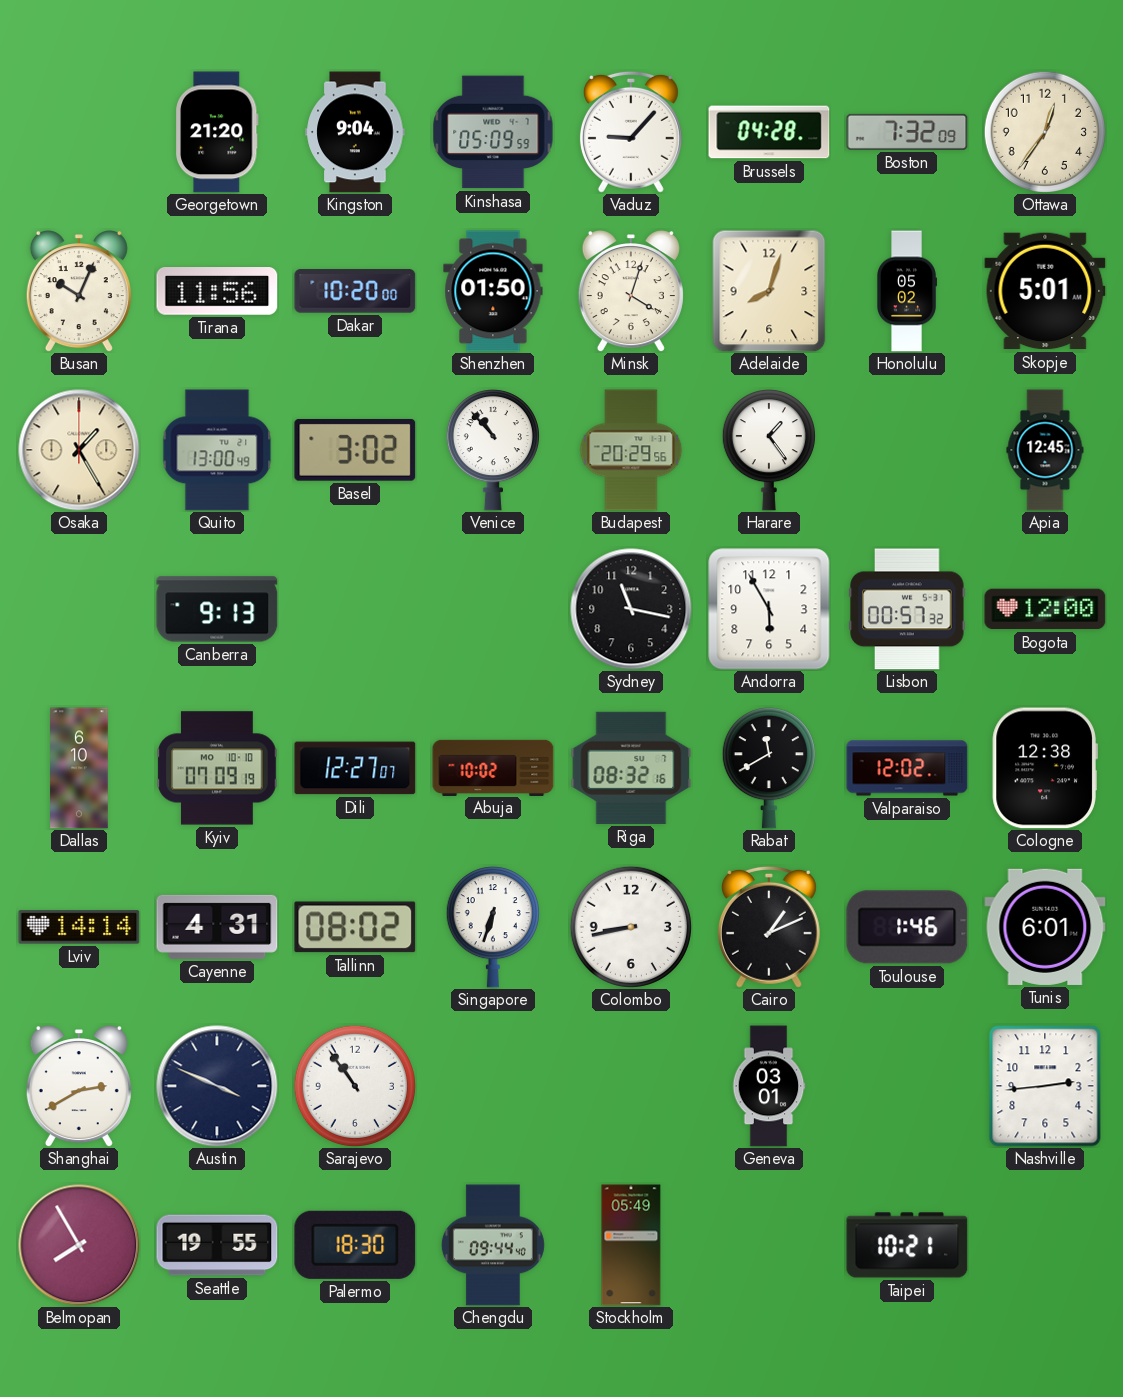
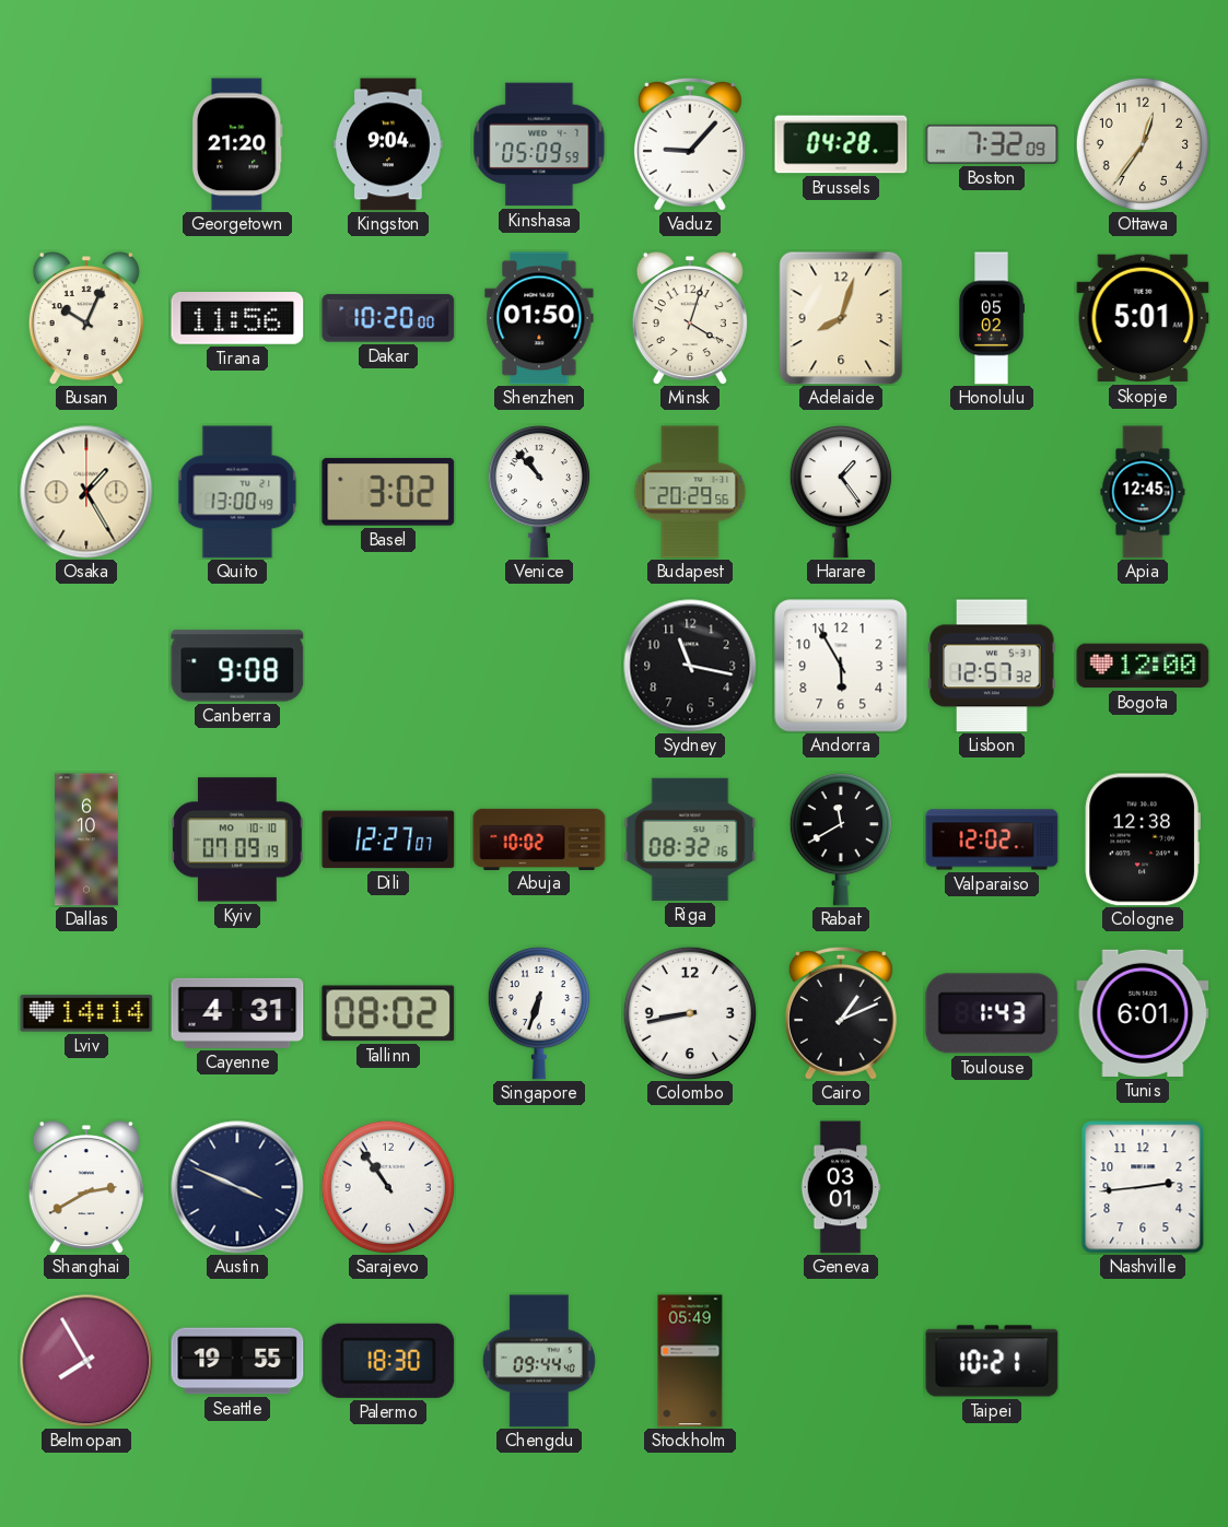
Canberra: 9:13 -> 9:08 (237, 666)
Lisbon: 00:57 -> 12:57 (992, 666)
Toulouse: 1:46 -> 1:43 (992, 1013)
